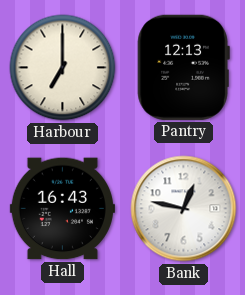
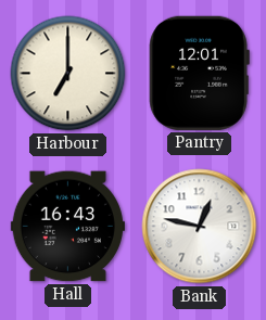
Pantry: 12:13 -> 12:01 (199, 73)
